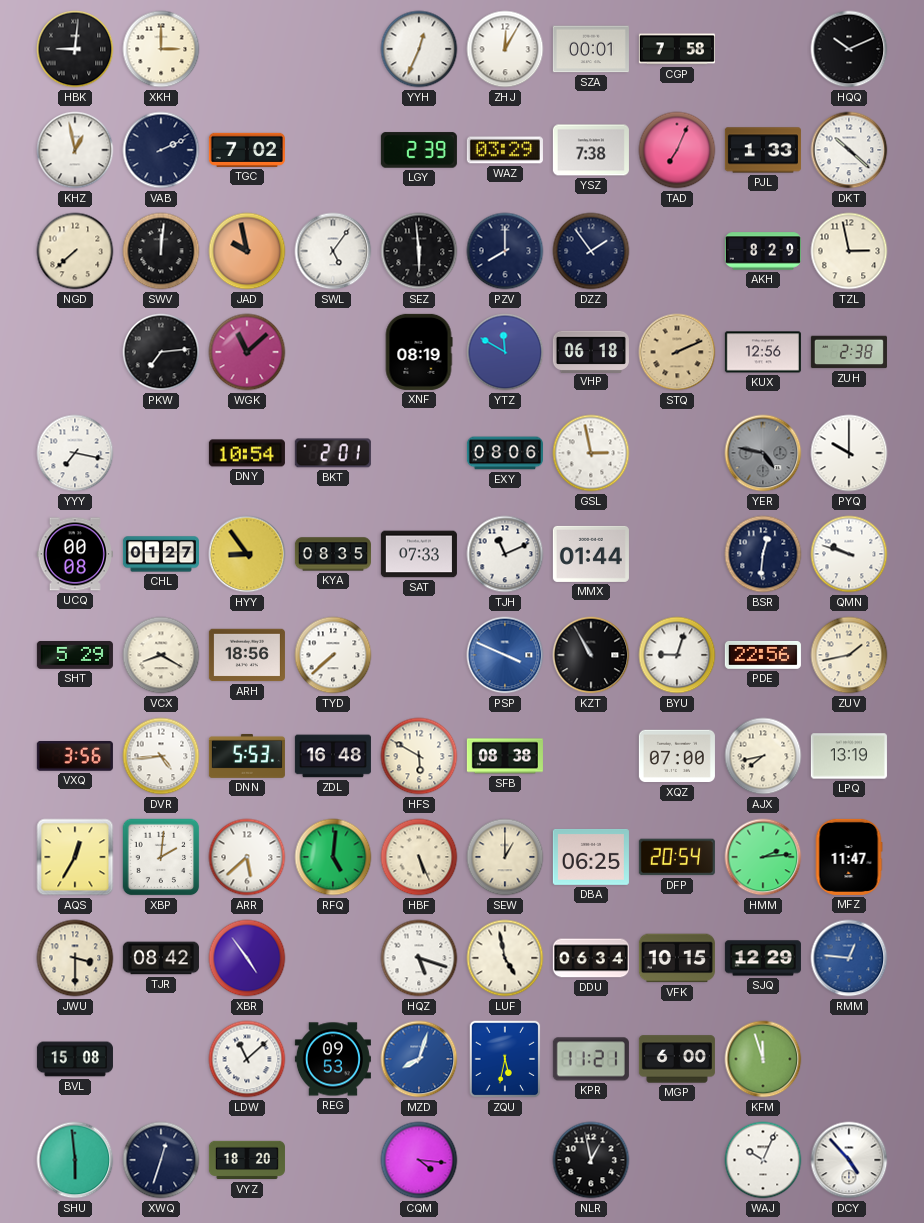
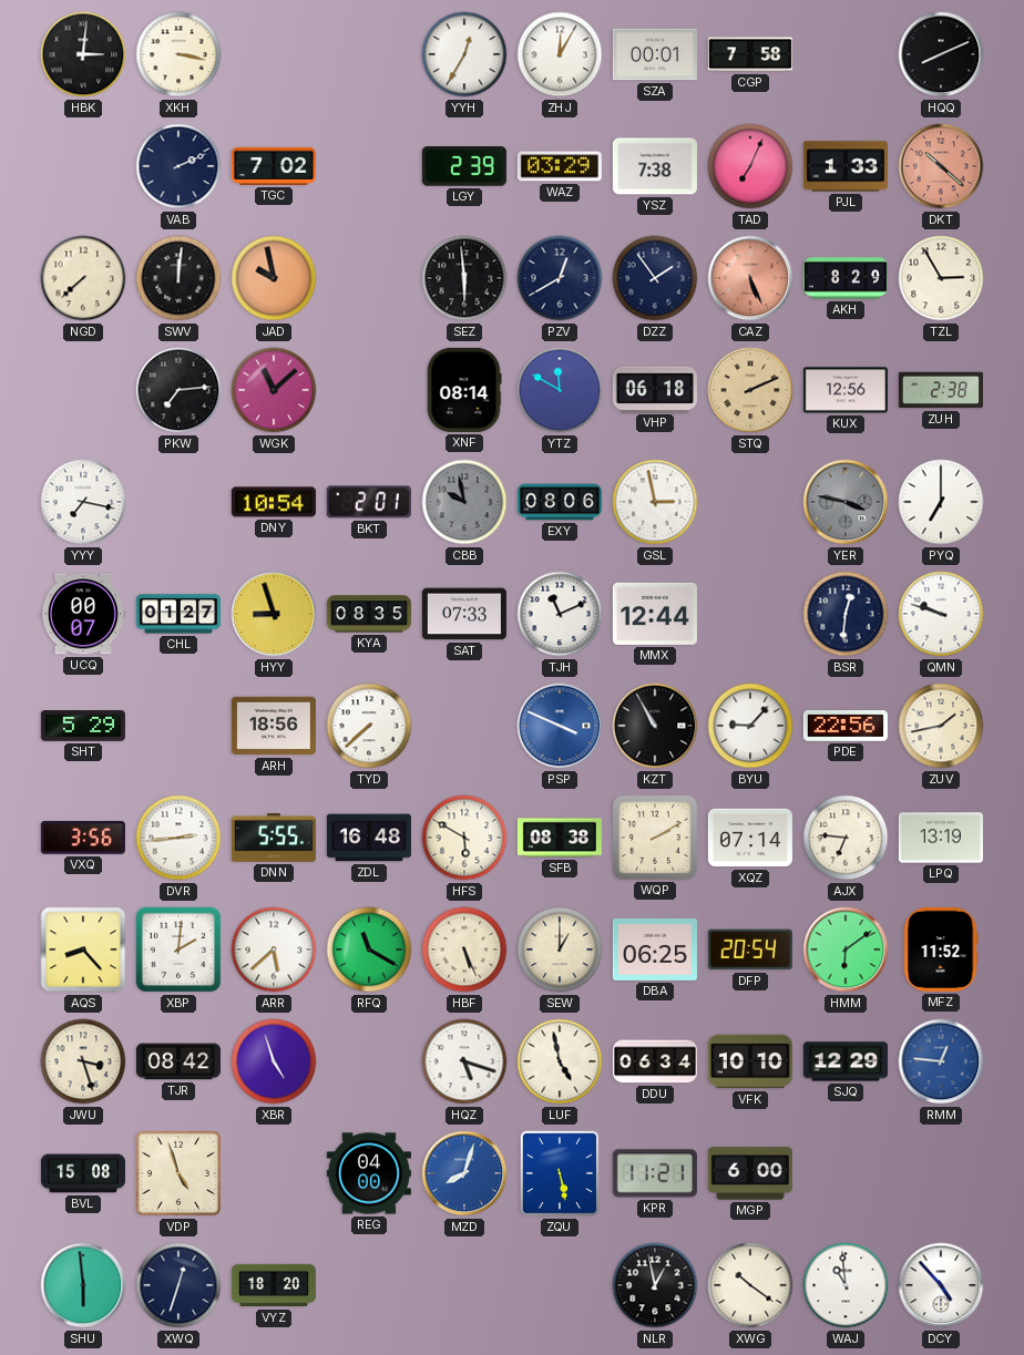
HBK: 9:01 -> 3:01 (83, 54)
XKH: 3:00 -> 3:17 (178, 54)
YYH: 12:34 -> 12:35 (464, 54)
HQQ: 10:11 -> 8:11 (941, 54)
KHZ: 12:58 -> none (75, 150)
DKT dial: white -> salmon (941, 166)
SWL: 5:06 -> none (333, 251)
PZV: 8:00 -> 12:40 (560, 278)
CAZ: none -> 5:26 (750, 278)
TZL: 2:58 -> 2:55 (941, 278)
XNF: 08:19 -> 08:14 (464, 390)
CBB: none -> 9:58 (464, 502)
YER: 4:47 -> 3:47 (846, 502)
PYQ: 10:00 -> 7:00 (941, 502)
UCQ: 00:08 -> 00:07 (83, 614)
HYY: 8:54 -> 8:57 (274, 614)
MMX: 01:44 -> 12:44 (655, 614)
VCX: 8:20 -> none (161, 655)
BYU: 9:03 -> 9:07 (750, 726)
DVR: 4:44 -> 2:44 (178, 838)
DNN: 5:53 -> 5:55 (274, 838)
WQP: none -> 2:10 (655, 838)
XQZ: 07:00 -> 07:14 (750, 838)
AJX: 7:43 -> 6:46 (846, 838)
AQS: 12:35 -> 8:23 (83, 949)
RFQ: 5:01 -> 11:20 (369, 949)
HMM: 2:14 -> 6:09 (846, 949)
MFZ: 11:47 -> 11:52 (941, 949)
JWU: 3:30 -> 3:27 (83, 1061)
XBR: 4:54 -> 4:57 (274, 1061)
VFK: 10:15 -> 10:10 (750, 1061)
VDP: none -> 4:57 (178, 1173)
LDW: 11:08 -> none (247, 1059)
REG: 09:53 -> 04:00 (369, 1173)
ZQU: 5:32 -> 5:28 (560, 1173)
KFM: 11:57 -> none (763, 1059)
CQM: 4:16 -> none (419, 1160)
XWG: none -> 10:21 (750, 1285)
WAJ: 10:04 -> 10:59 (846, 1285)
